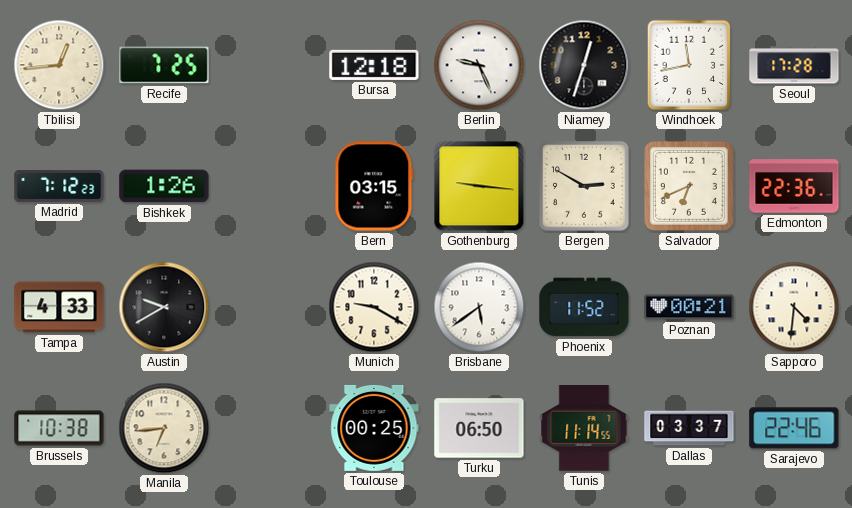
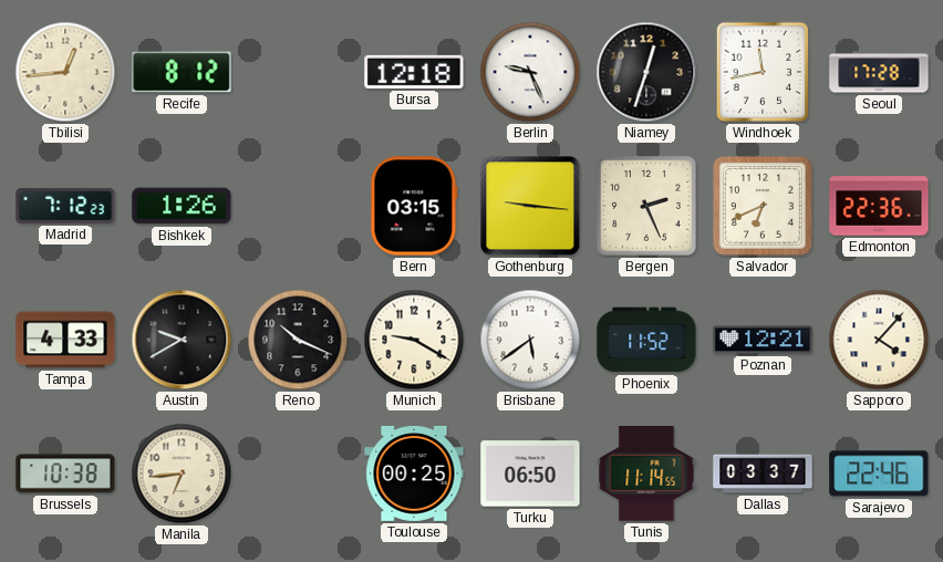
Recife: 7:25 -> 8:12 (182, 72)
Bergen: 2:50 -> 2:26 (647, 207)
Reno: none -> 10:19 (298, 340)
Poznan: 00:21 -> 12:21 (763, 340)
Sapporo: 4:31 -> 4:07 (879, 340)
